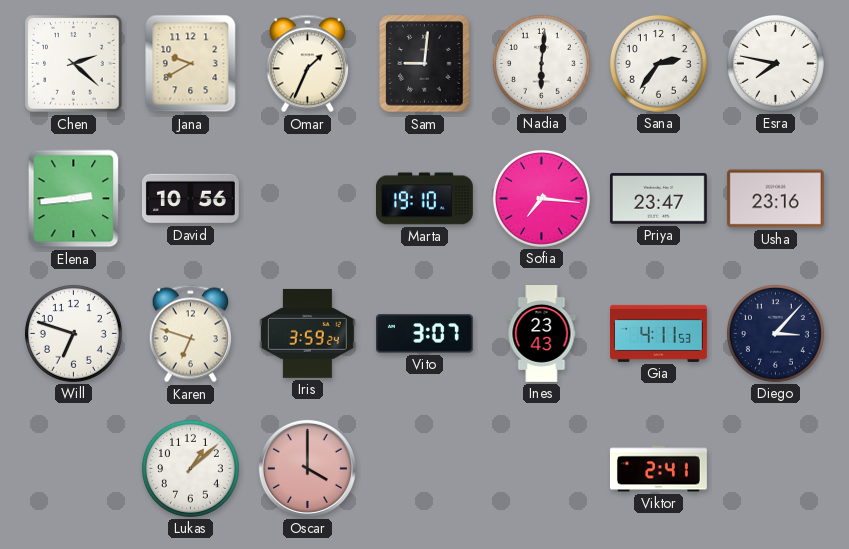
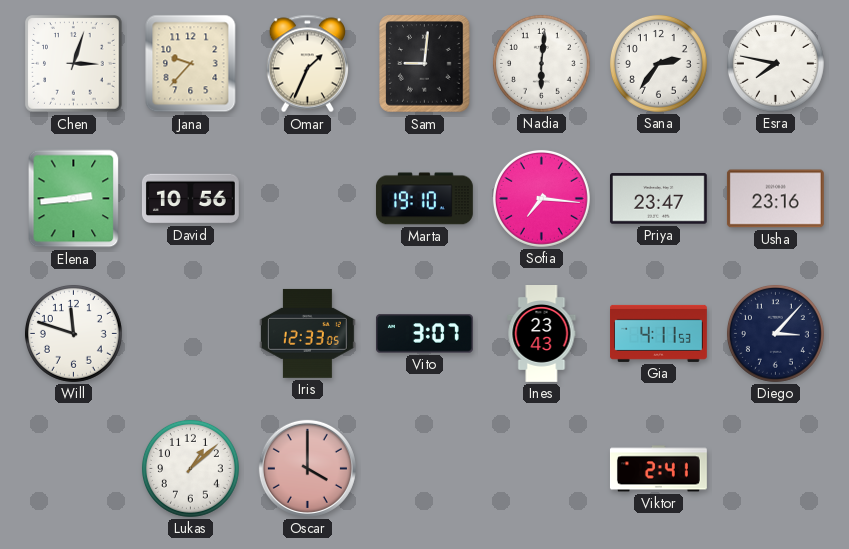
Chen: 2:22 -> 3:03 (74, 64)
Jana: 9:40 -> 9:37 (191, 64)
Will: 6:48 -> 11:48 (73, 333)
Karen: 6:48 -> none (190, 334)
Iris: 3:59 -> 12:33 (307, 333)
